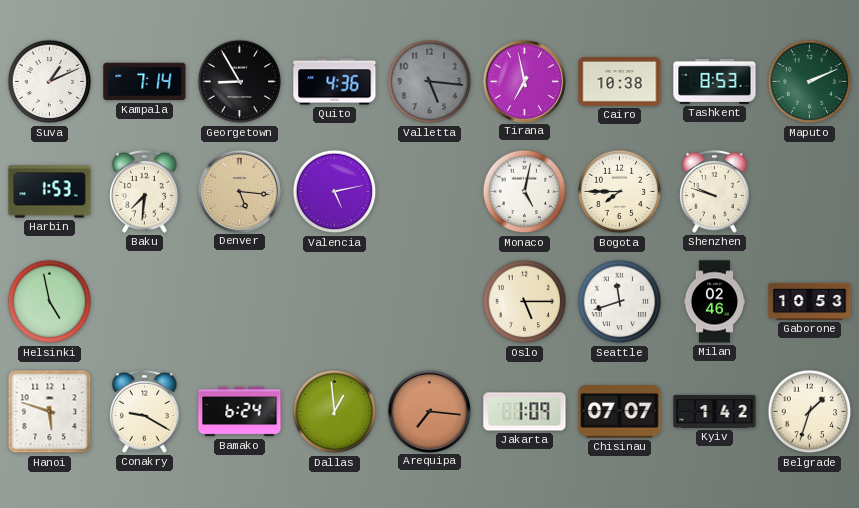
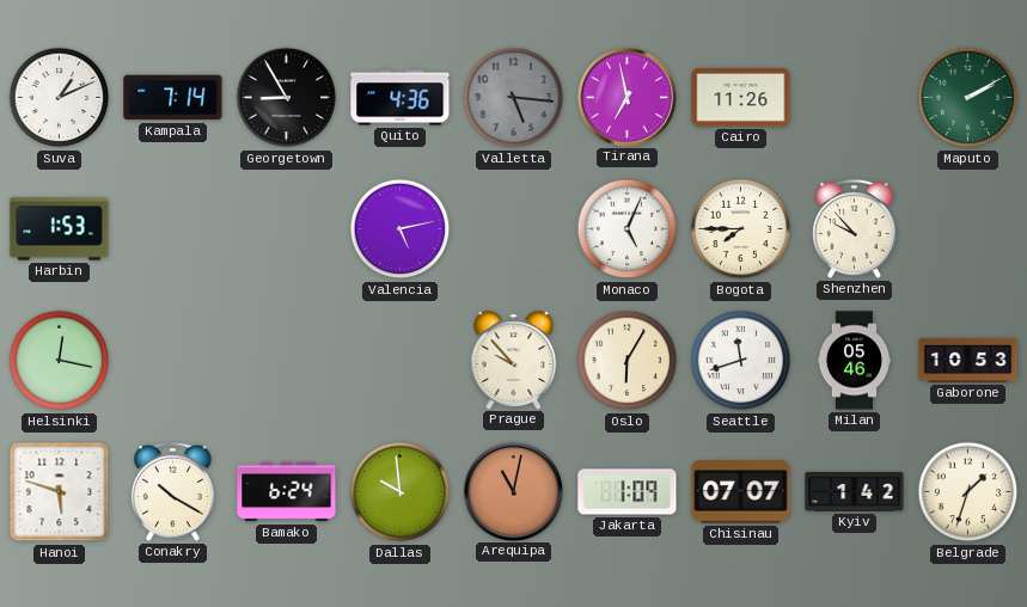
Cairo: 10:38 -> 11:26 (741, 97)
Tashkent: 8:53 -> none (715, 81)
Maputo: 2:11 -> 2:10 (968, 98)
Baku: 7:31 -> none (145, 191)
Denver: 5:16 -> none (239, 191)
Monaco: 5:02 -> 5:04 (628, 229)
Shenzhen: 9:48 -> 9:53 (855, 228)
Helsinki: 4:58 -> 12:17 (60, 361)
Prague: none -> 9:53 (514, 360)
Oslo: 5:15 -> 6:05 (628, 361)
Milan: 02:46 -> 05:46 (854, 361)
Conakry: 9:20 -> 10:20 (173, 491)
Dallas: 12:59 -> 9:59 (401, 492)
Arequipa: 7:16 -> 11:02 (513, 491)
